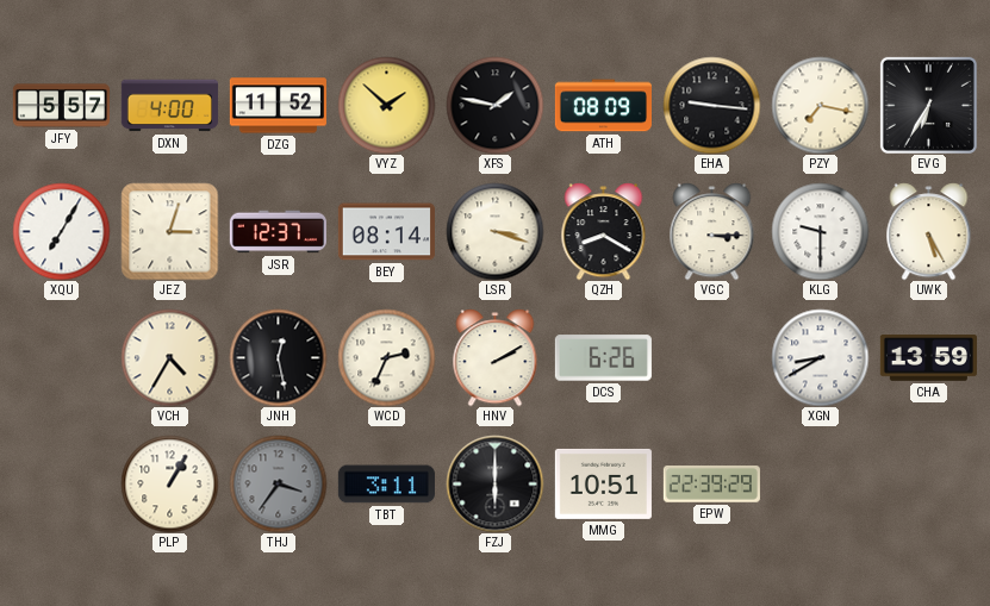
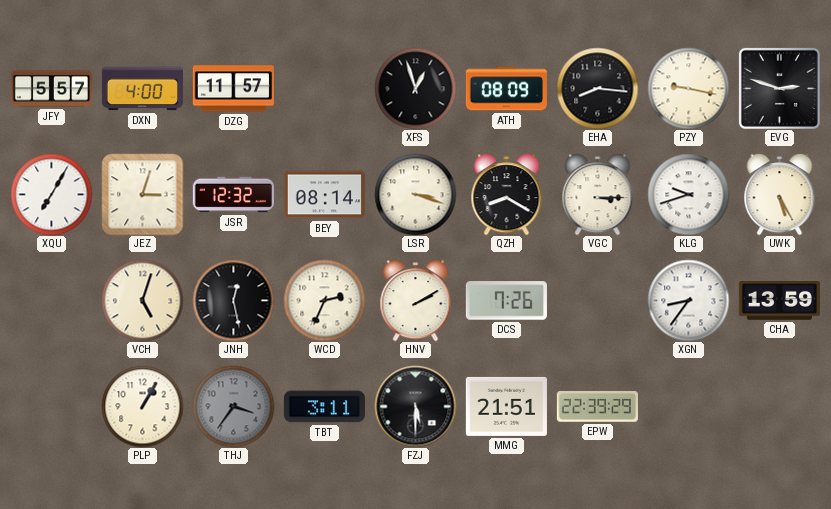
DZG: 11:52 -> 11:57 (233, 89)
VYZ: 1:52 -> none (386, 105)
XFS: 1:47 -> 12:57 (415, 88)
EHA: 9:16 -> 8:16 (597, 88)
PZY: 7:17 -> 9:17 (688, 88)
EVG: 6:35 -> 2:48 (779, 88)
JSR: 12:37 -> 12:32 (233, 195)
KLG: 9:30 -> 9:42 (688, 194)
VCH: 4:35 -> 5:03 (142, 300)
DCS: 6:26 -> 7:26 (506, 301)
XGN: 8:40 -> 8:36 (688, 300)
FZJ: 6:00 -> 5:30 (415, 406)
MMG: 10:51 -> 21:51 (506, 406)
